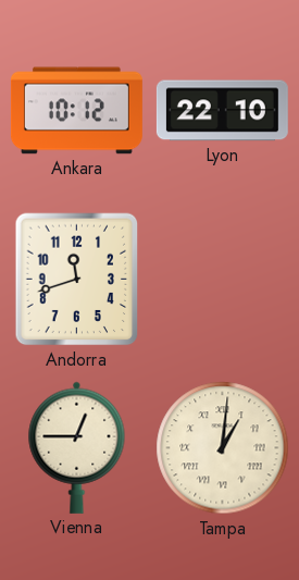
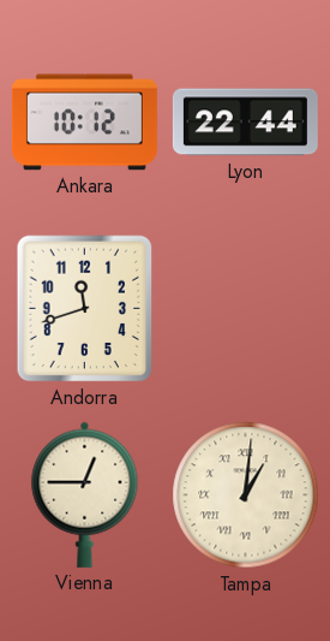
Lyon: 22:10 -> 22:44 (245, 123)
